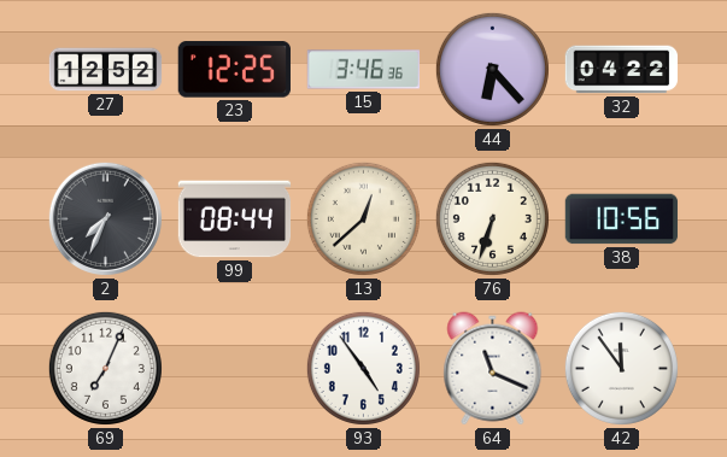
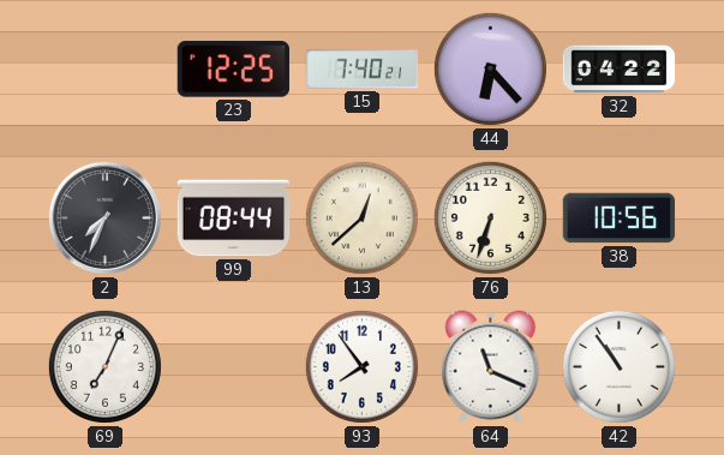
27: 12:52 -> none (106, 70)
15: 3:46 -> 7:40 (363, 70)
93: 4:54 -> 7:54 (361, 366)
42: 11:54 -> 10:54 (618, 366)
